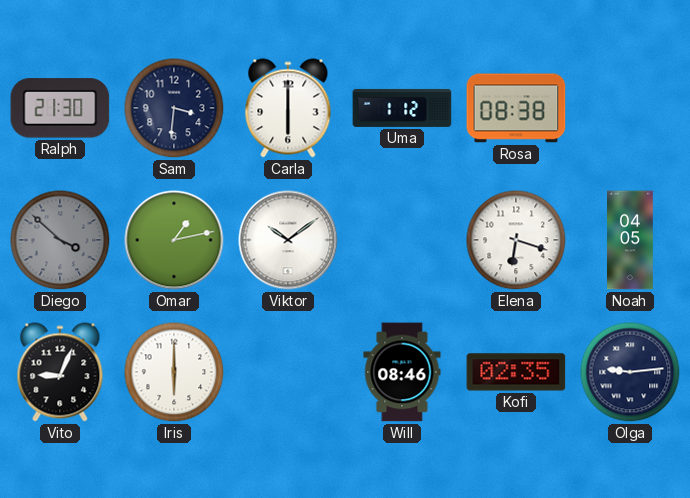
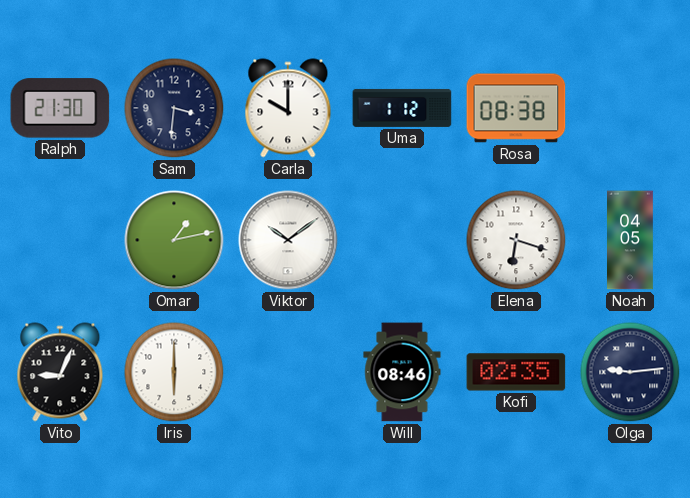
Carla: 6:00 -> 10:00 (288, 108)
Diego: 3:52 -> none (60, 240)
